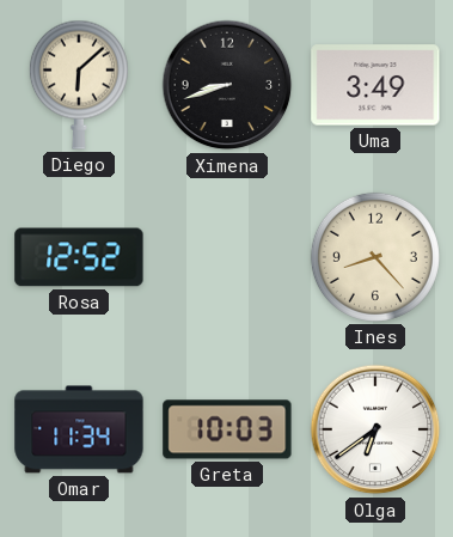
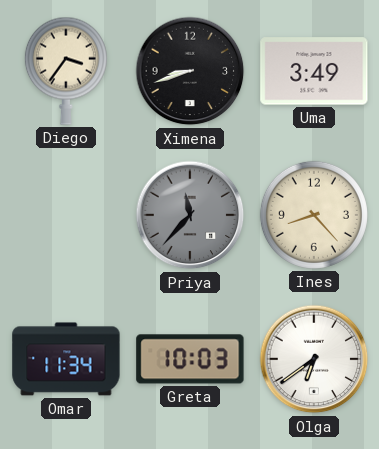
Diego: 6:08 -> 3:36 (66, 71)
Rosa: 12:52 -> none (79, 257)
Priya: none -> 11:37 (190, 215)
